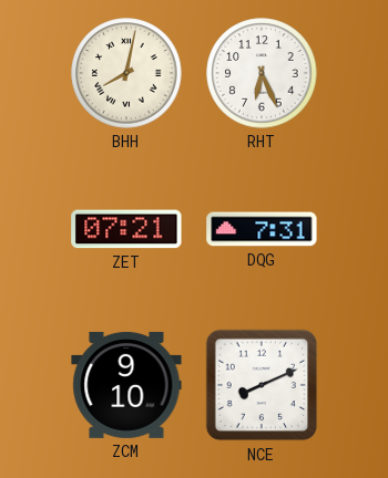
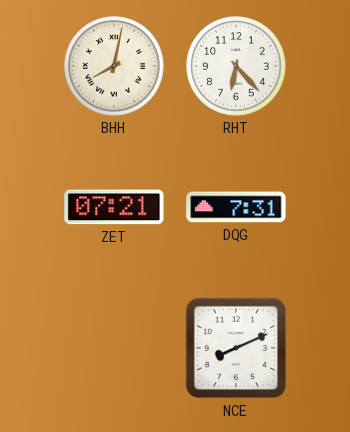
RHT: 6:26 -> 6:23 (236, 66)
ZCM: 9:10 -> none (126, 385)
